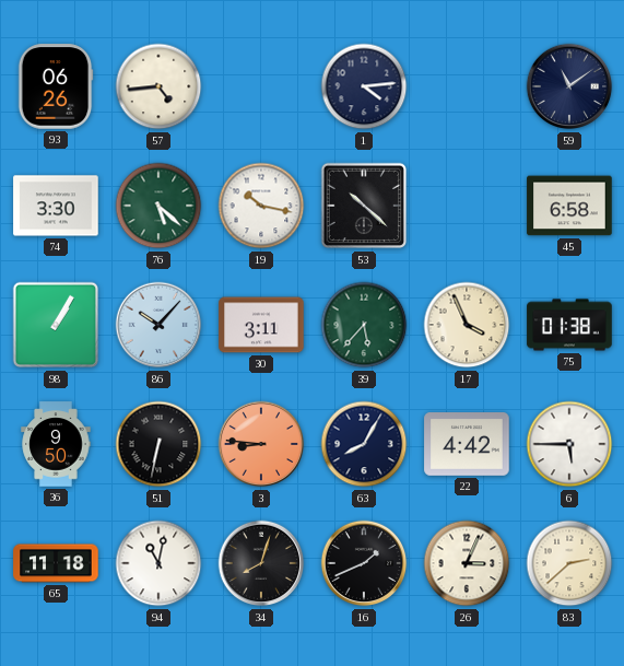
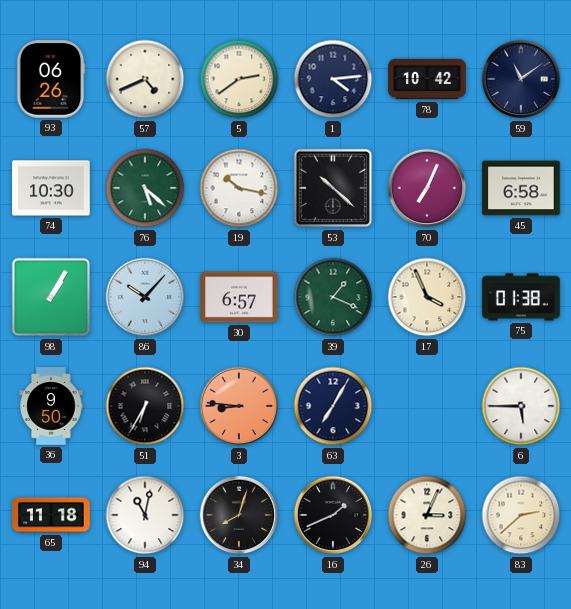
57: 4:44 -> 4:41 (145, 79)
5: none -> 2:39 (239, 79)
78: none -> 10:42 (427, 79)
74: 3:30 -> 10:30 (51, 188)
70: none -> 7:04 (427, 188)
30: 3:11 -> 6:57 (239, 297)
39: 5:37 -> 1:19 (333, 297)
51: 6:32 -> 6:35 (145, 406)
63: 8:05 -> 7:05 (333, 406)
22: 4:42 -> none (467, 445)
